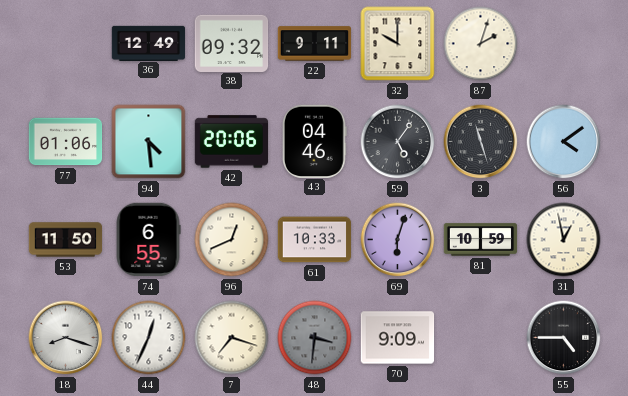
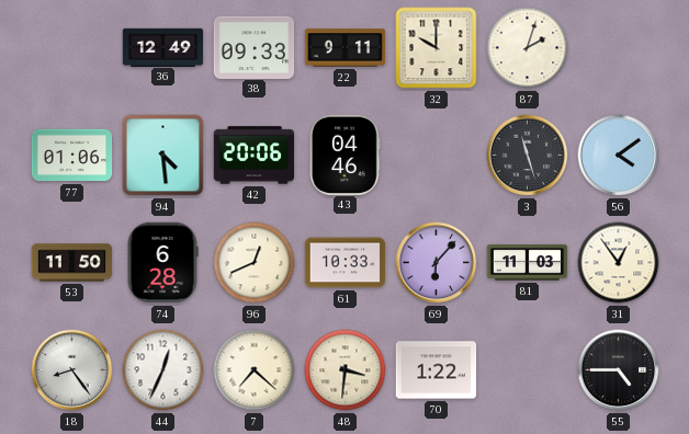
38: 09:32 -> 09:33 (255, 47)
59: 5:06 -> none (398, 142)
74: 6:55 -> 6:28 (162, 263)
69: 6:03 -> 6:07 (437, 263)
81: 10:59 -> 11:03 (528, 263)
31: 12:58 -> 12:54 (619, 263)
18: 8:18 -> 8:24 (72, 370)
7: 7:18 -> 7:22 (255, 370)
48 dial: grey -> cream (346, 370)
70: 9:09 -> 1:22 (437, 370)
